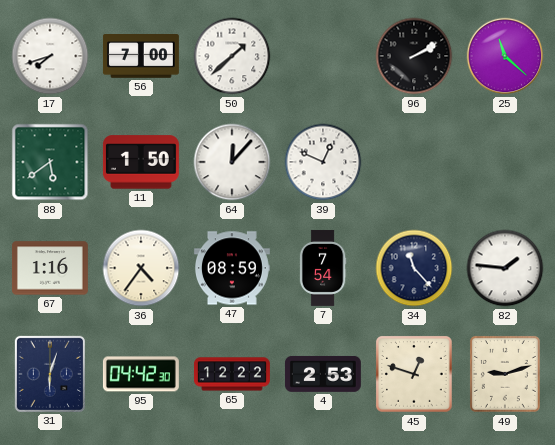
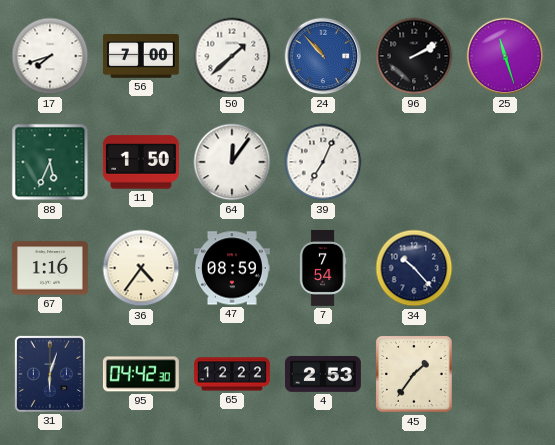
24: none -> 10:53 (323, 56)
25: 11:22 -> 11:27 (505, 56)
88: 5:39 -> 5:34 (50, 162)
64: 12:07 -> 12:06 (232, 162)
39: 12:49 -> 7:04 (323, 162)
34: 11:23 -> 10:23 (414, 268)
82: 1:46 -> none (505, 268)
45: 12:48 -> 1:36 (415, 375)
49: 9:12 -> none (505, 374)
